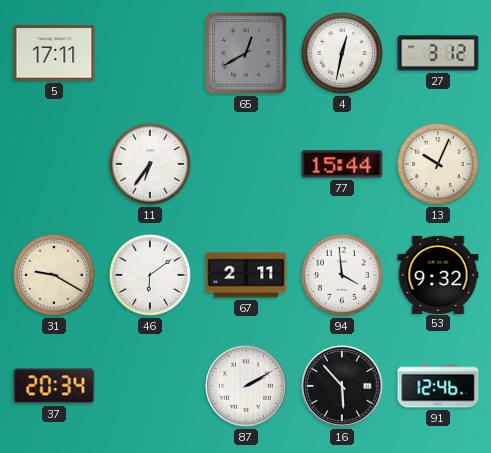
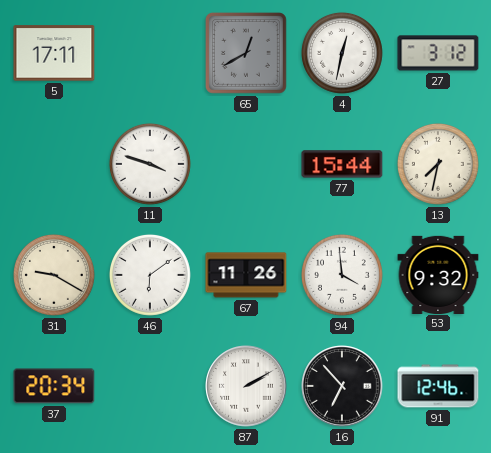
11: 6:36 -> 3:48 (150, 164)
13: 10:04 -> 7:32 (438, 164)
67: 2:11 -> 11:26 (246, 275)
16: 5:53 -> 6:53 (342, 386)
